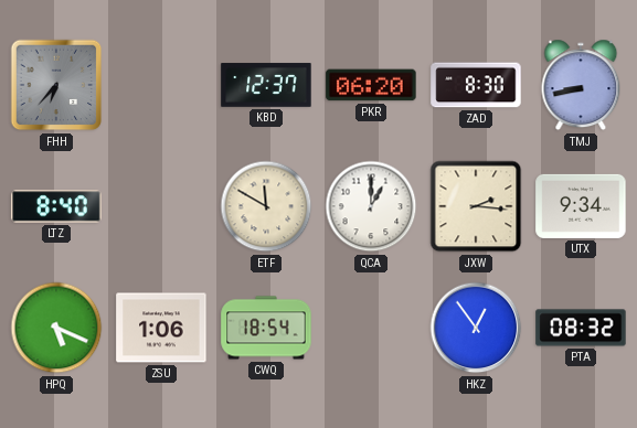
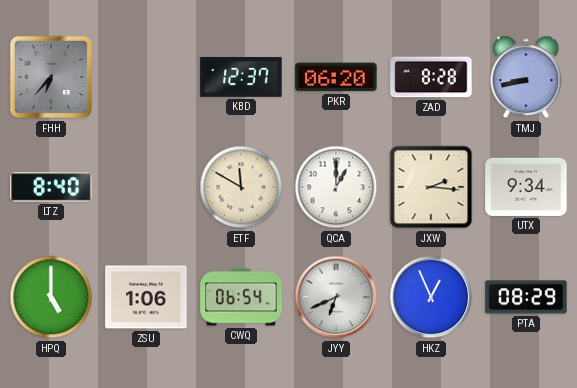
ZAD: 8:30 -> 8:28 (431, 77)
HPQ: 5:19 -> 5:00 (51, 297)
CWQ: 18:54 -> 06:54 (241, 297)
JYY: none -> 6:41 (336, 297)
HKZ: 12:54 -> 12:56 (431, 297)
PTA: 08:32 -> 08:29 (526, 297)
